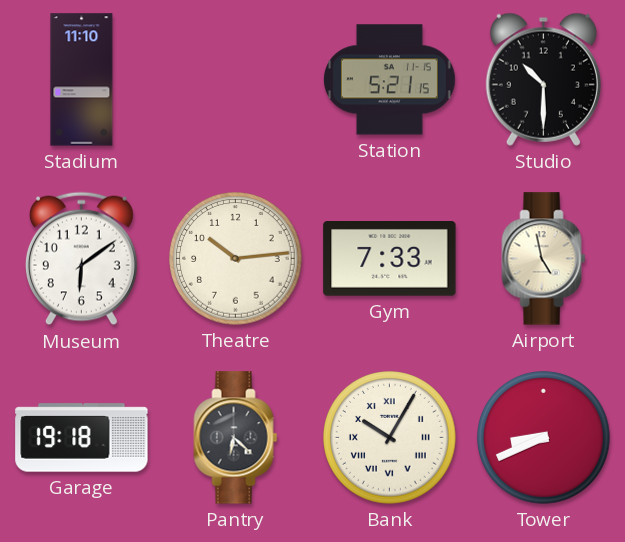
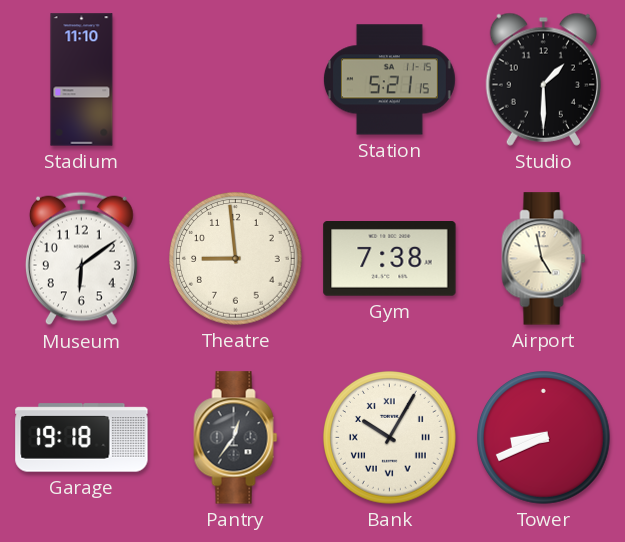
Studio: 10:30 -> 1:30 (543, 79)
Theatre: 10:14 -> 8:59 (236, 259)
Gym: 7:33 -> 7:38 (390, 259)
Pantry: 6:22 -> 12:36 (236, 438)
